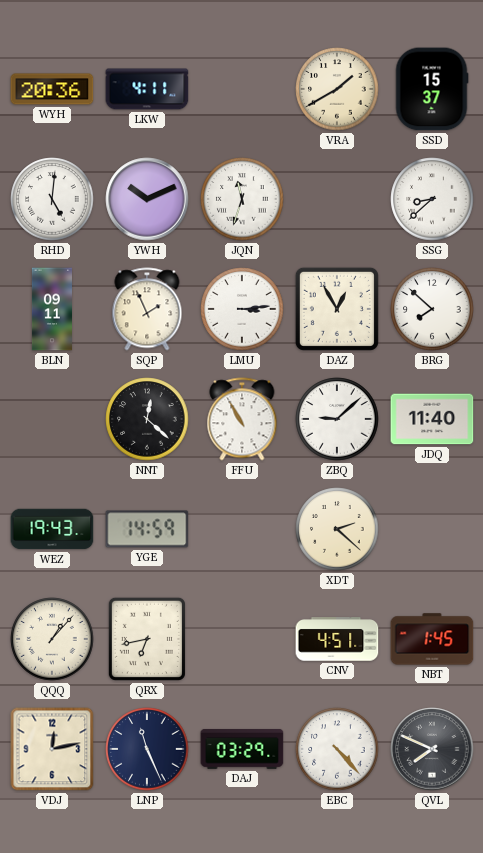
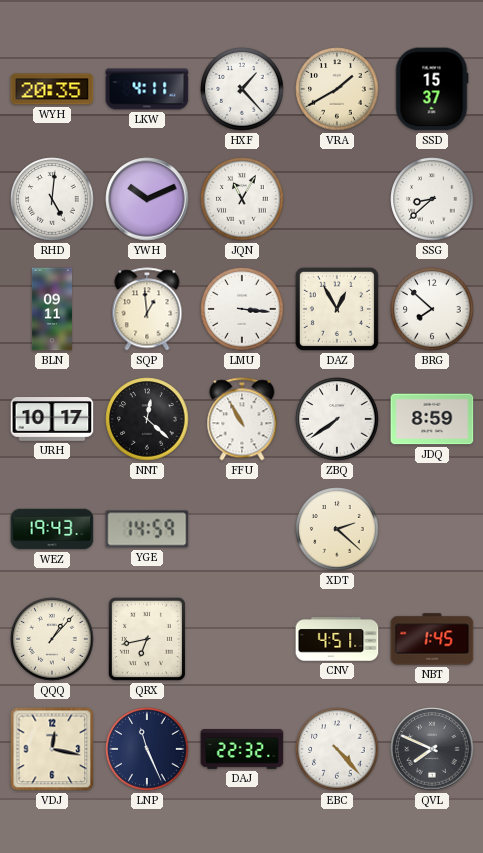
WYH: 20:36 -> 20:35 (52, 89)
HXF: none -> 1:23 (242, 89)
JQN: 11:33 -> 11:05 (242, 199)
SQP: 1:56 -> 12:59 (147, 309)
LMU: 3:14 -> 3:16 (242, 309)
URH: none -> 10:17 (52, 420)
ZBQ: 9:08 -> 7:39 (337, 419)
JDQ: 11:40 -> 8:59 (432, 419)
VDJ: 12:13 -> 12:17 (52, 749)
DAJ: 03:29 -> 22:32 (242, 749)
